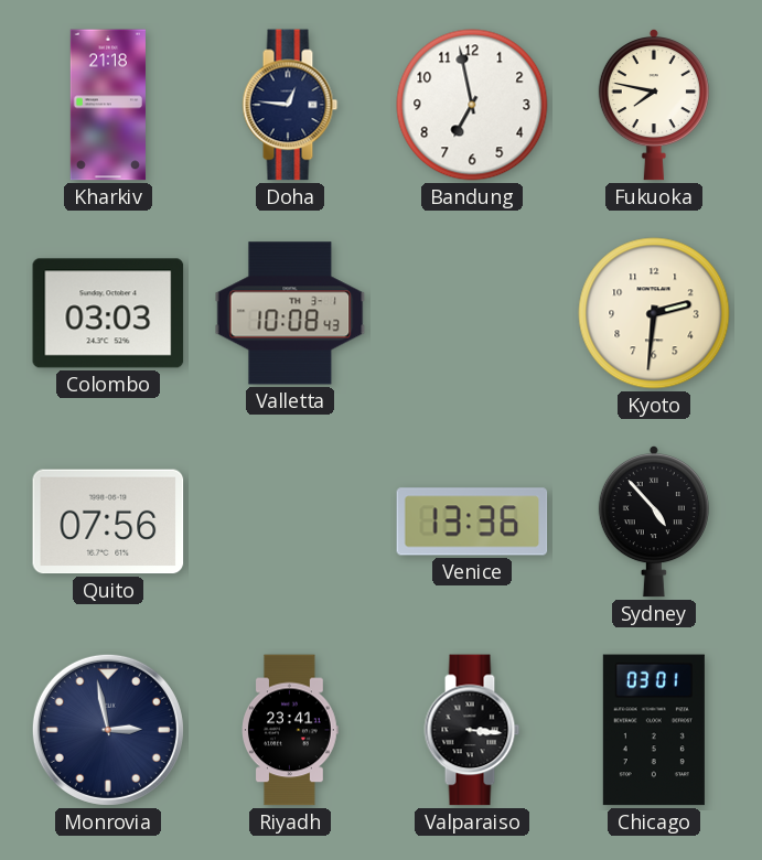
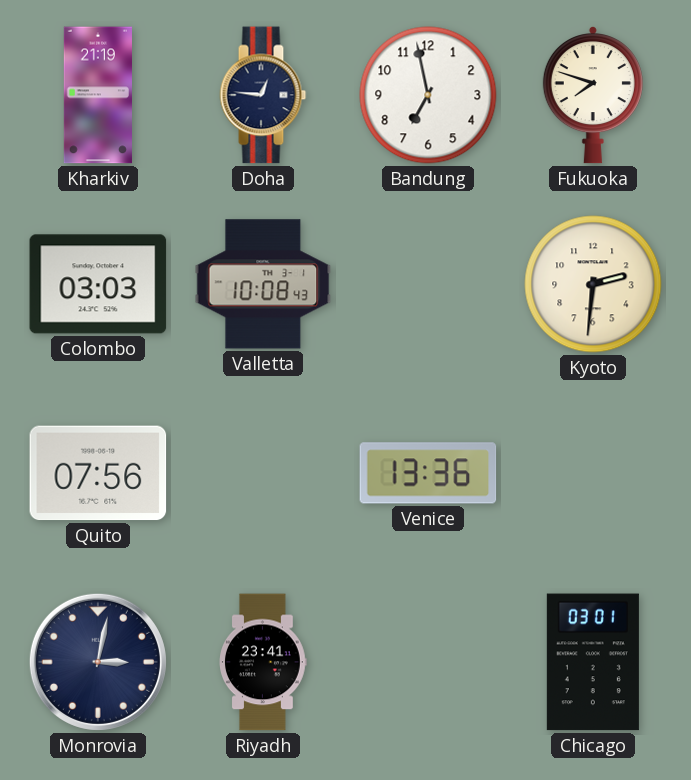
Kharkiv: 21:18 -> 21:19 (98, 95)
Fukuoka: 7:47 -> 7:48 (593, 95)
Sydney: 4:53 -> none (654, 522)
Monrovia: 2:58 -> 3:02 (98, 662)
Valparaiso: 3:16 -> none (472, 730)
